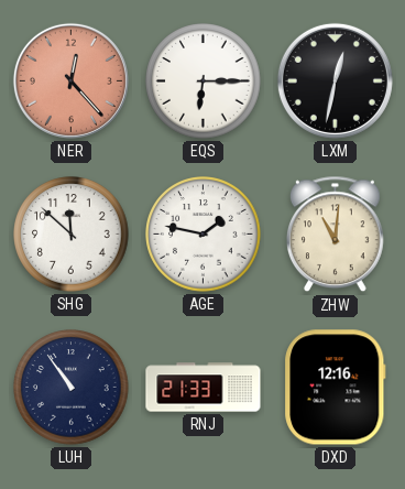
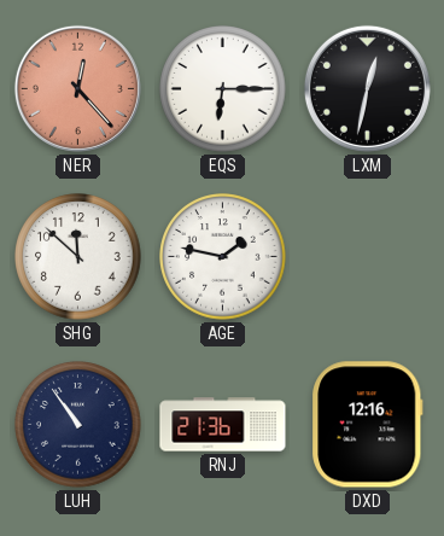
ZHW: 11:01 -> none (335, 235)
RNJ: 21:33 -> 21:36 (223, 425)
